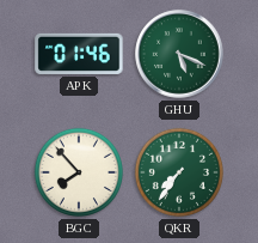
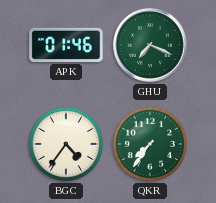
GHU: 5:19 -> 7:19 (150, 45)
BGC: 7:53 -> 4:36 (66, 144)
